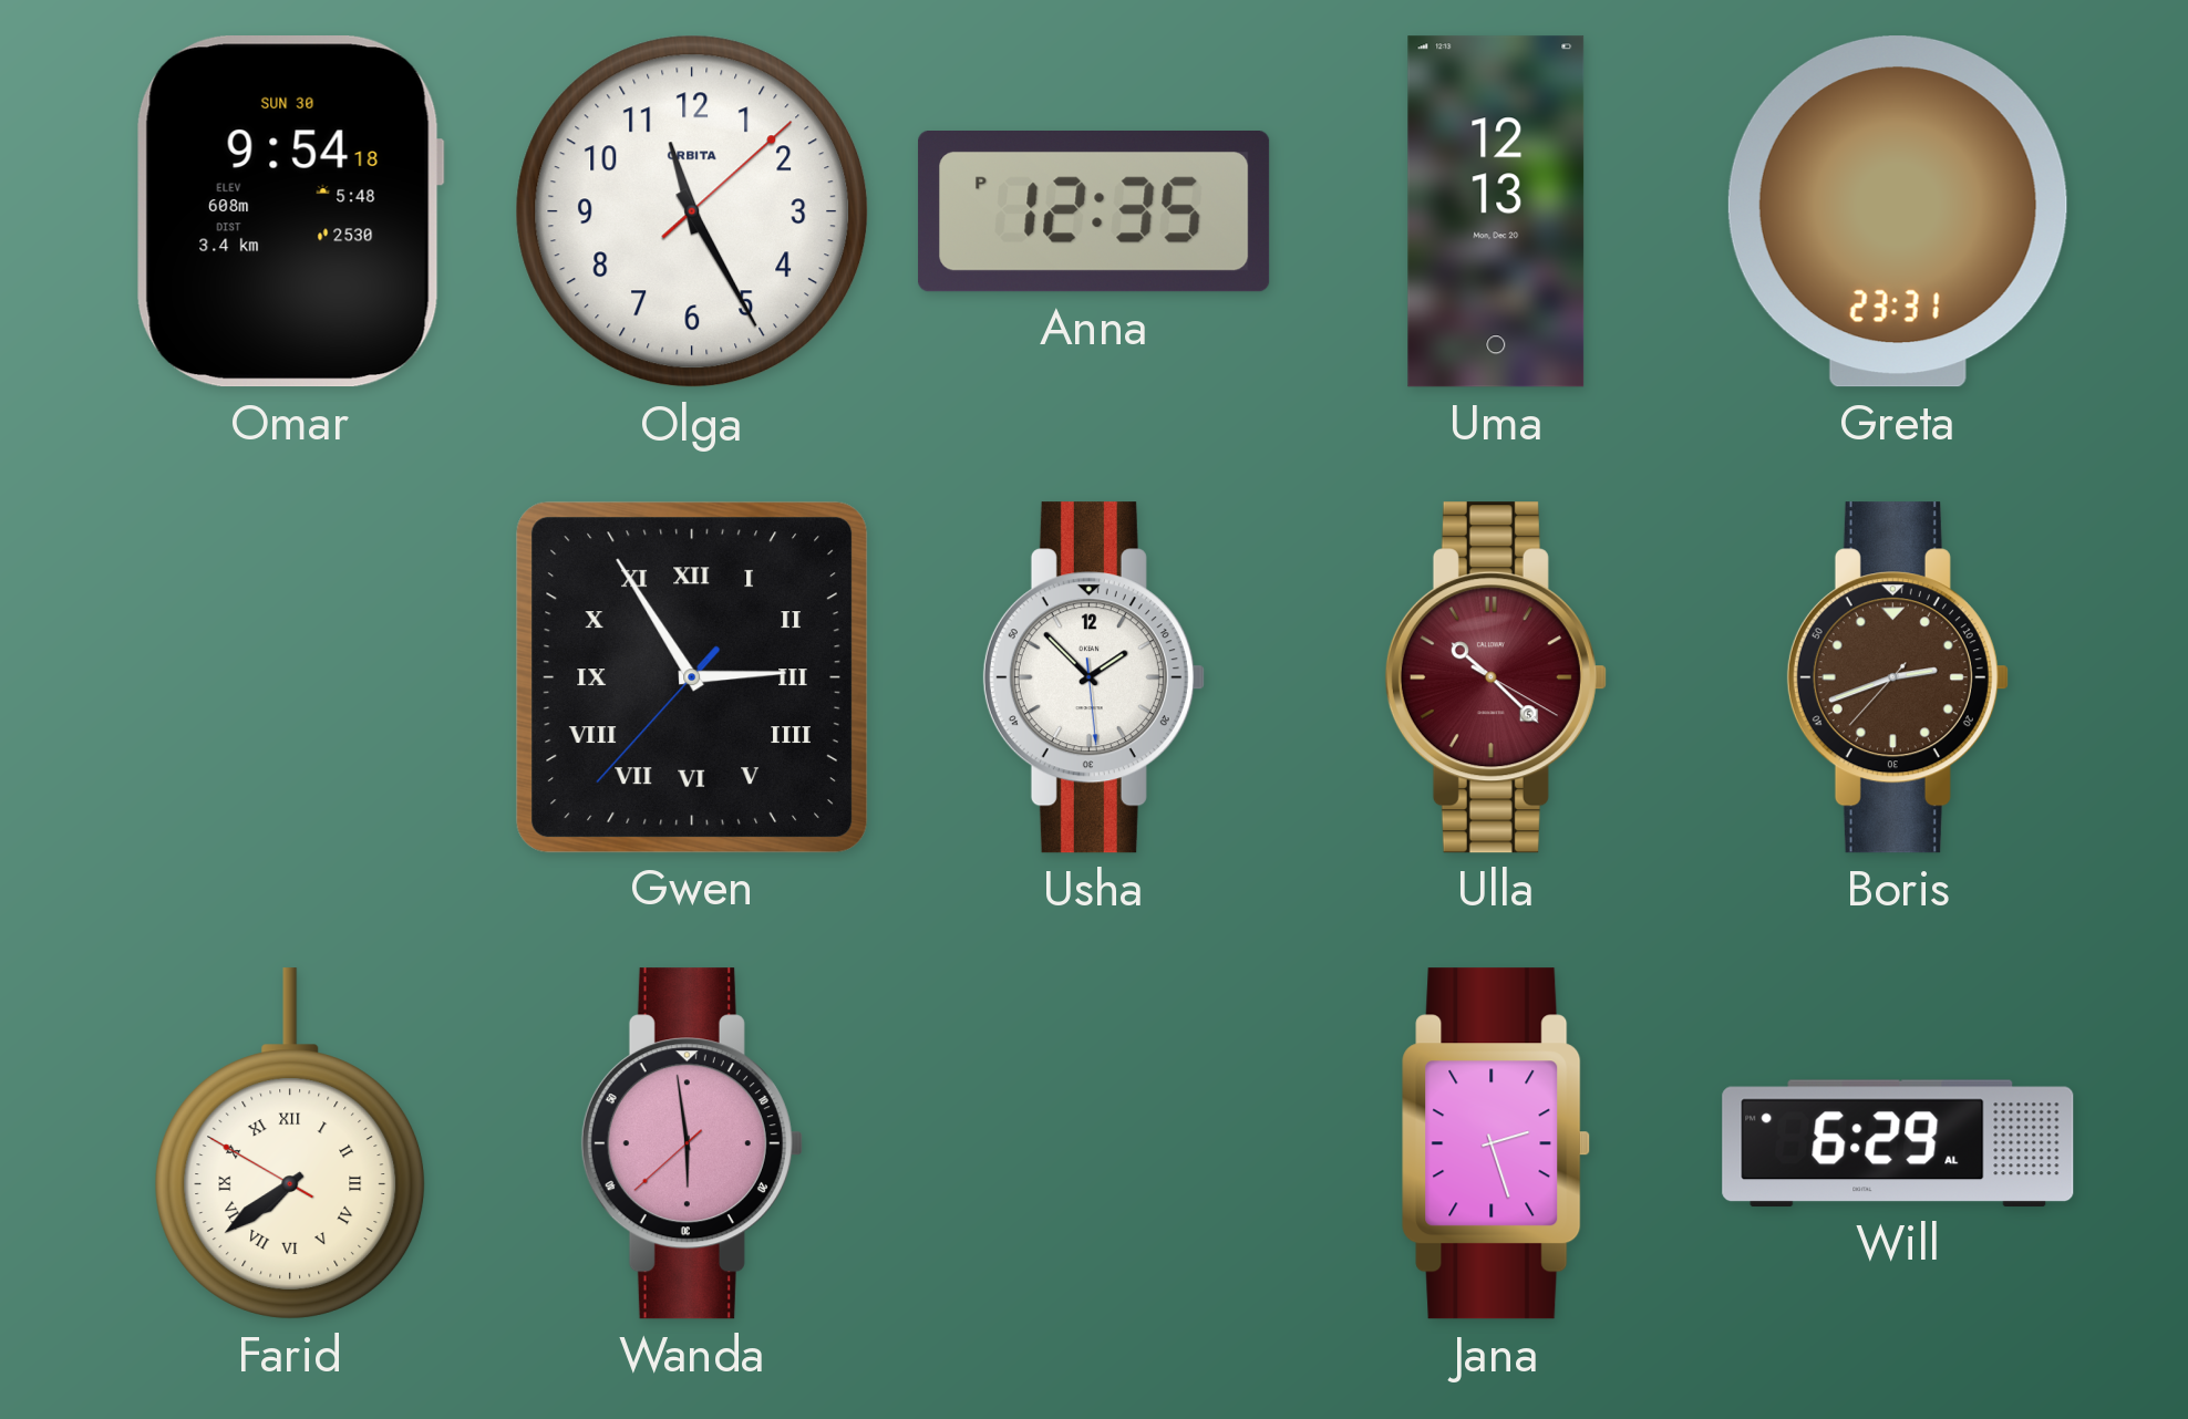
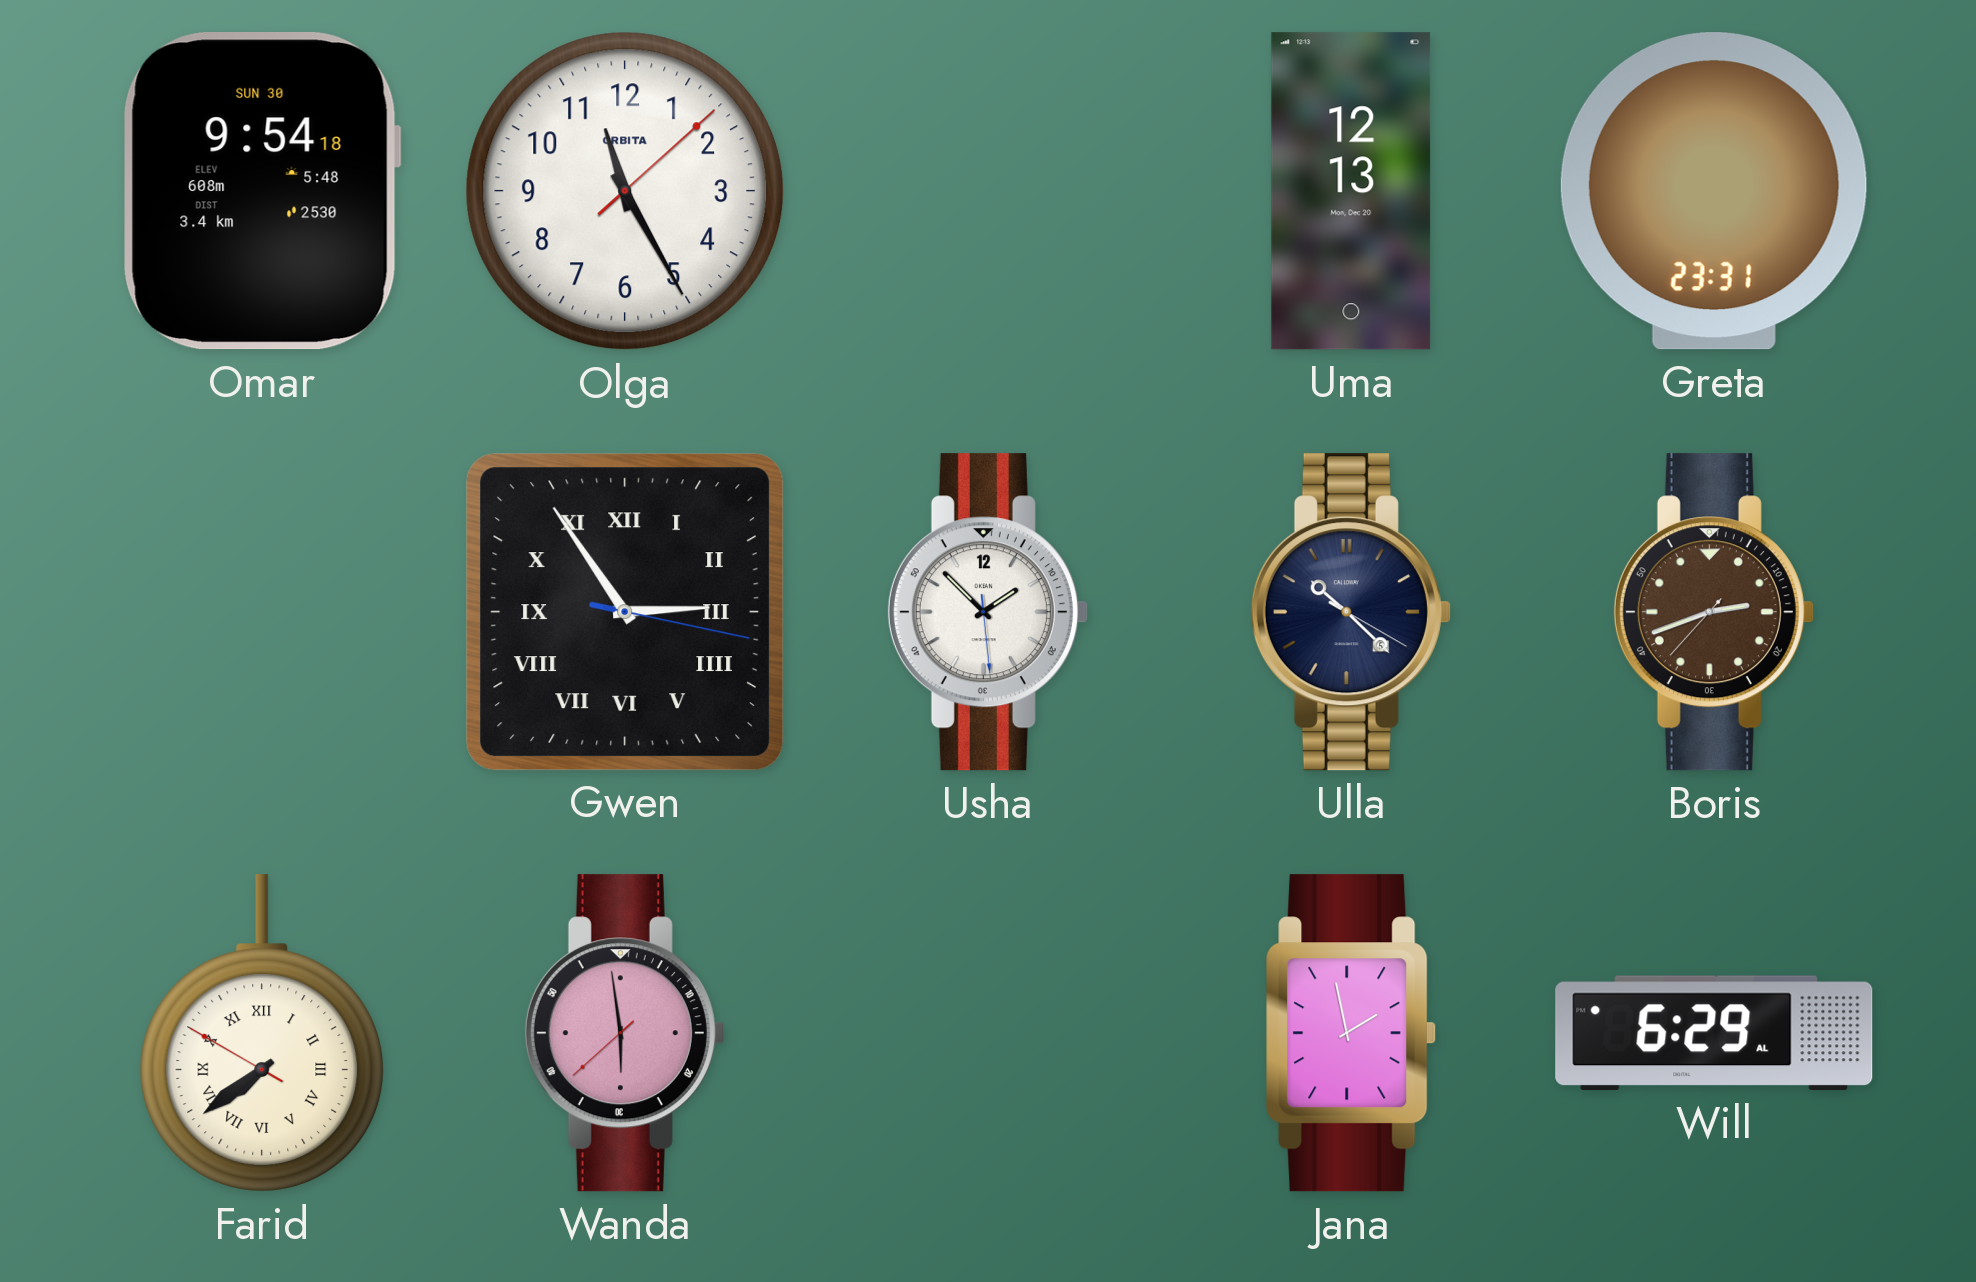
Anna: 12:35 -> none (1094, 213)
Gwen: 2:54:37 -> 2:54:17 (624, 611)
Ulla dial: burgundy -> navy (1351, 612)
Jana: 2:27 -> 1:58 (1352, 1033)
